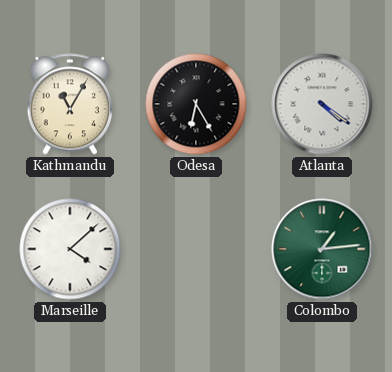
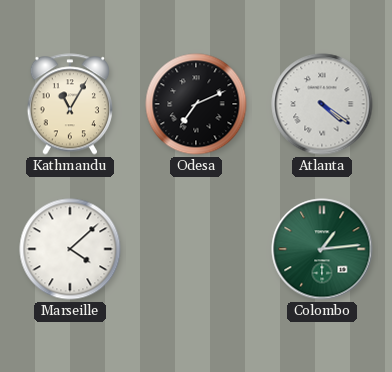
Odesa: 6:25 -> 7:11 (196, 104)
